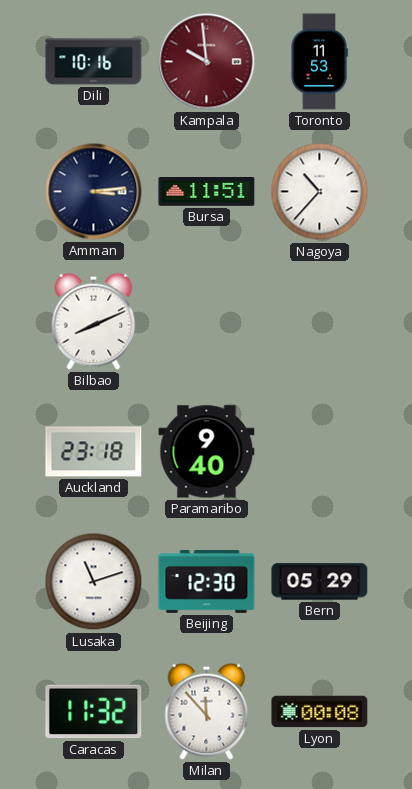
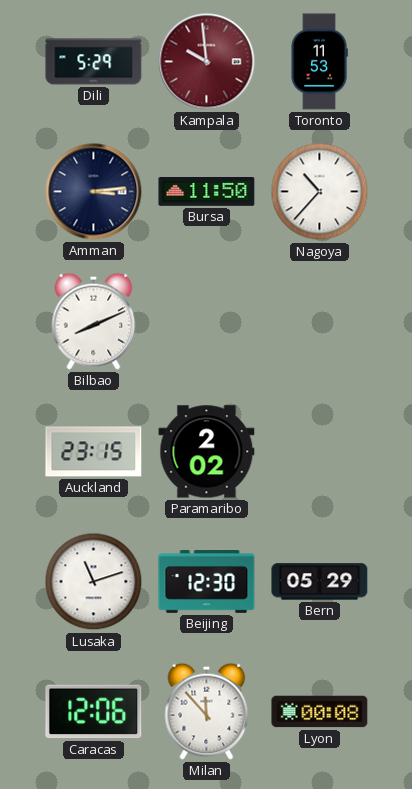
Dili: 10:16 -> 5:29 (94, 62)
Bursa: 11:51 -> 11:50 (207, 192)
Auckland: 23:18 -> 23:15 (94, 452)
Paramaribo: 9:40 -> 2:02 (207, 452)
Caracas: 11:32 -> 12:06 (94, 712)
